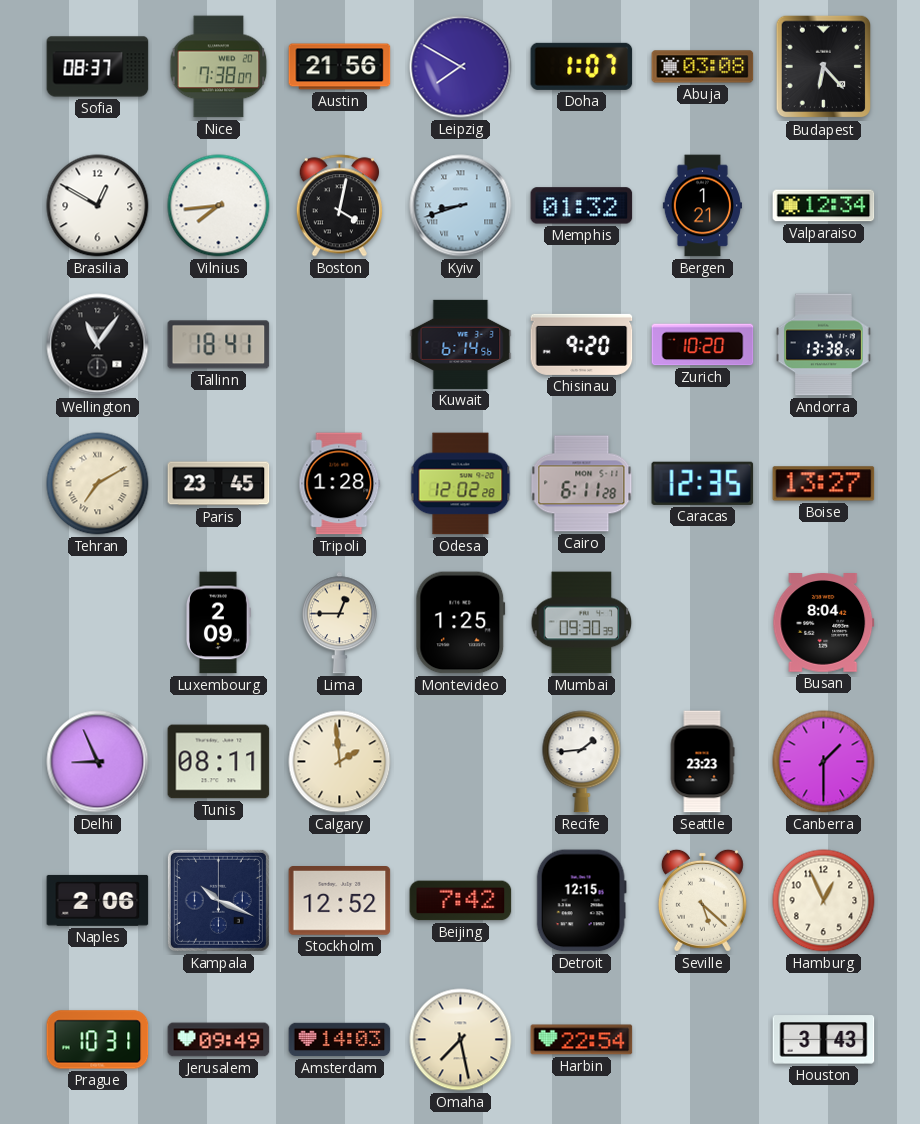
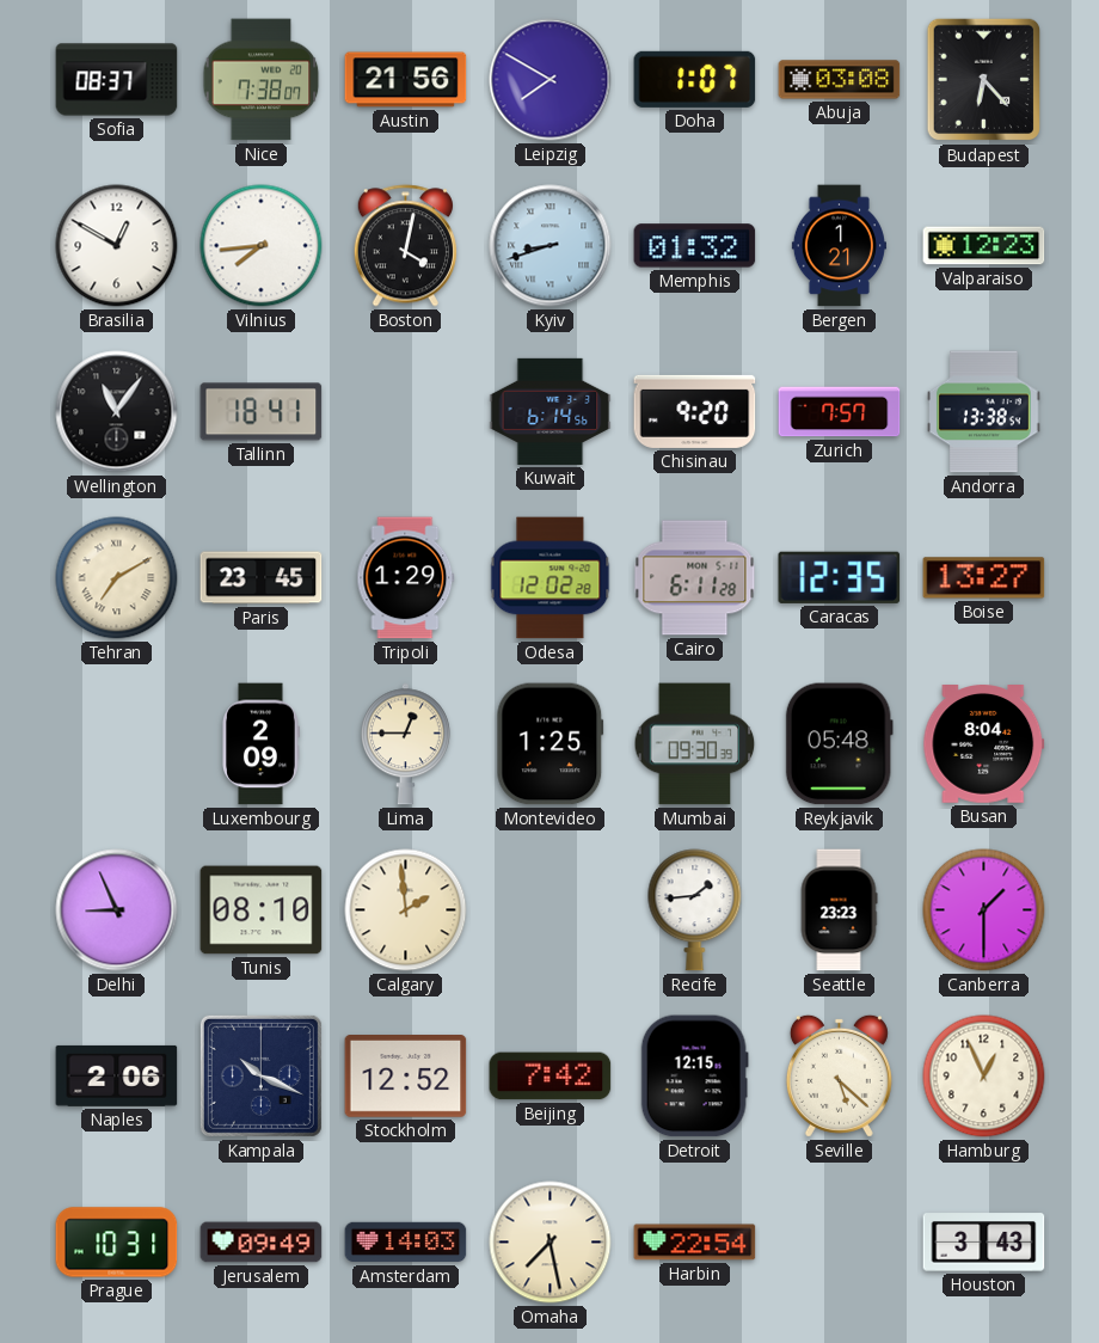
Valparaiso: 12:34 -> 12:23 (984, 246)
Zurich: 10:20 -> 7:57 (840, 412)
Tripoli: 1:28 -> 1:29 (406, 578)
Reykjavik: none -> 05:48 (839, 744)
Tunis: 08:11 -> 08:10 (262, 910)
